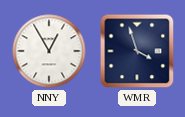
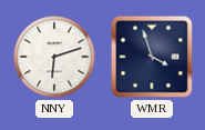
NNY: 12:55 -> 6:12 (54, 57)
